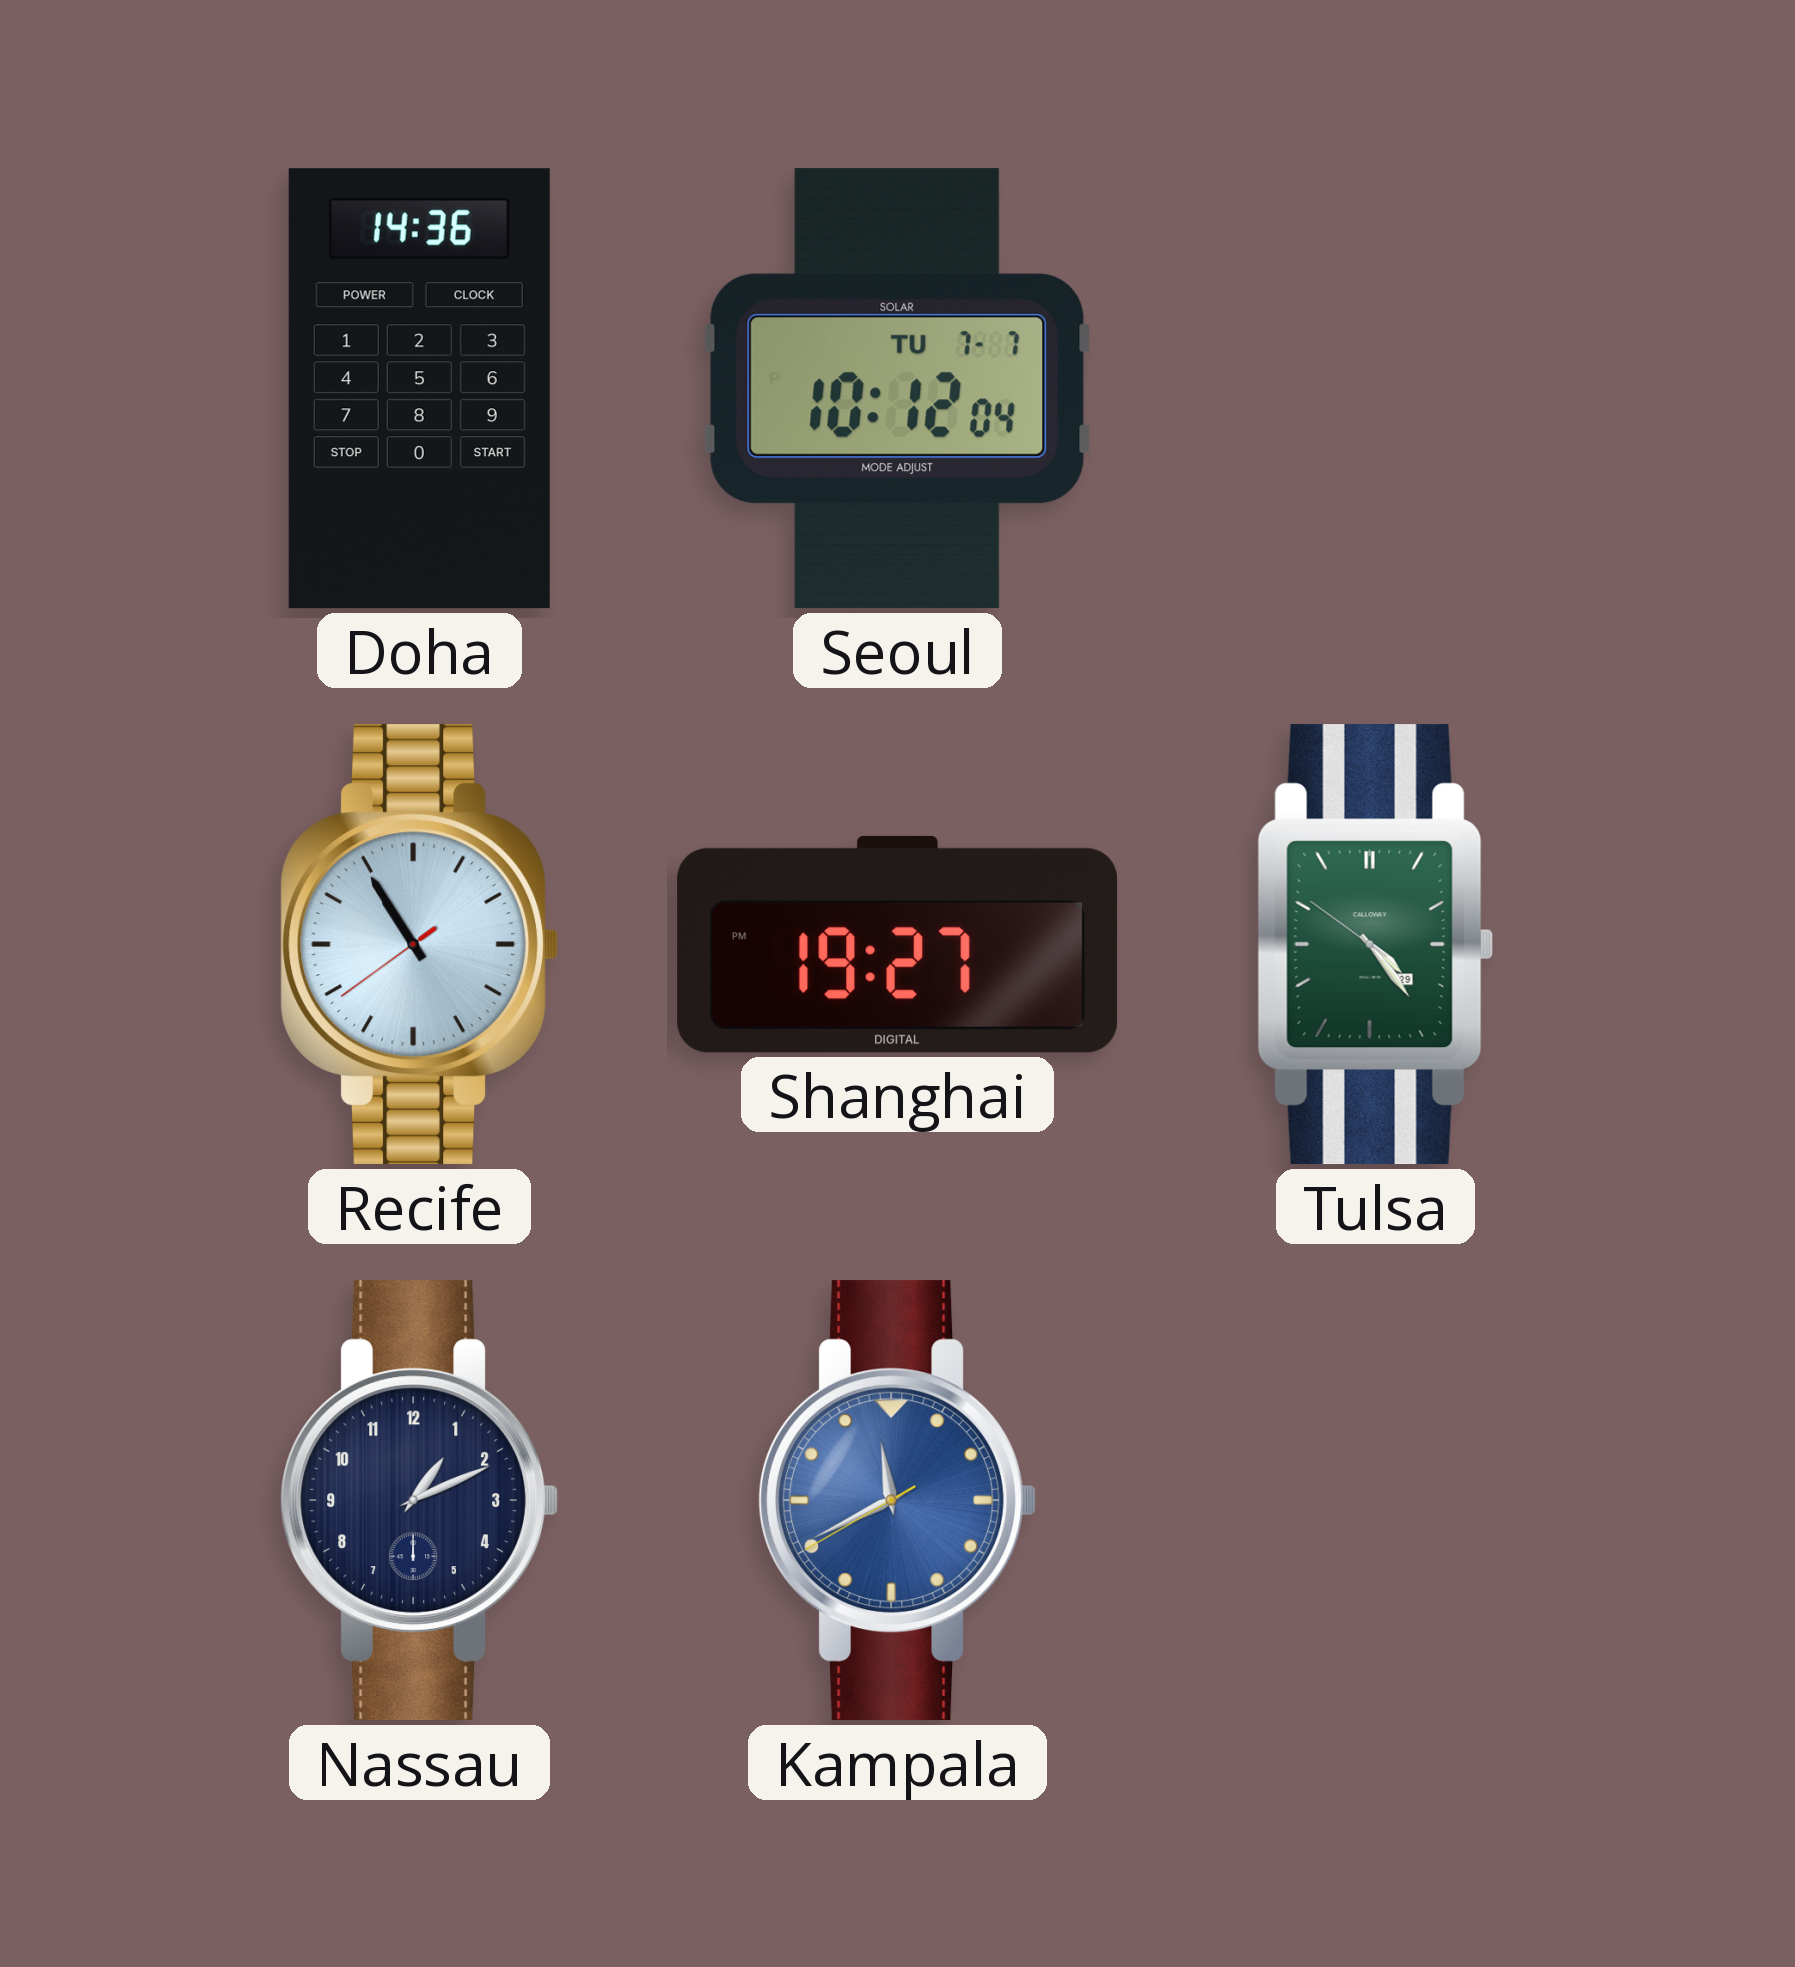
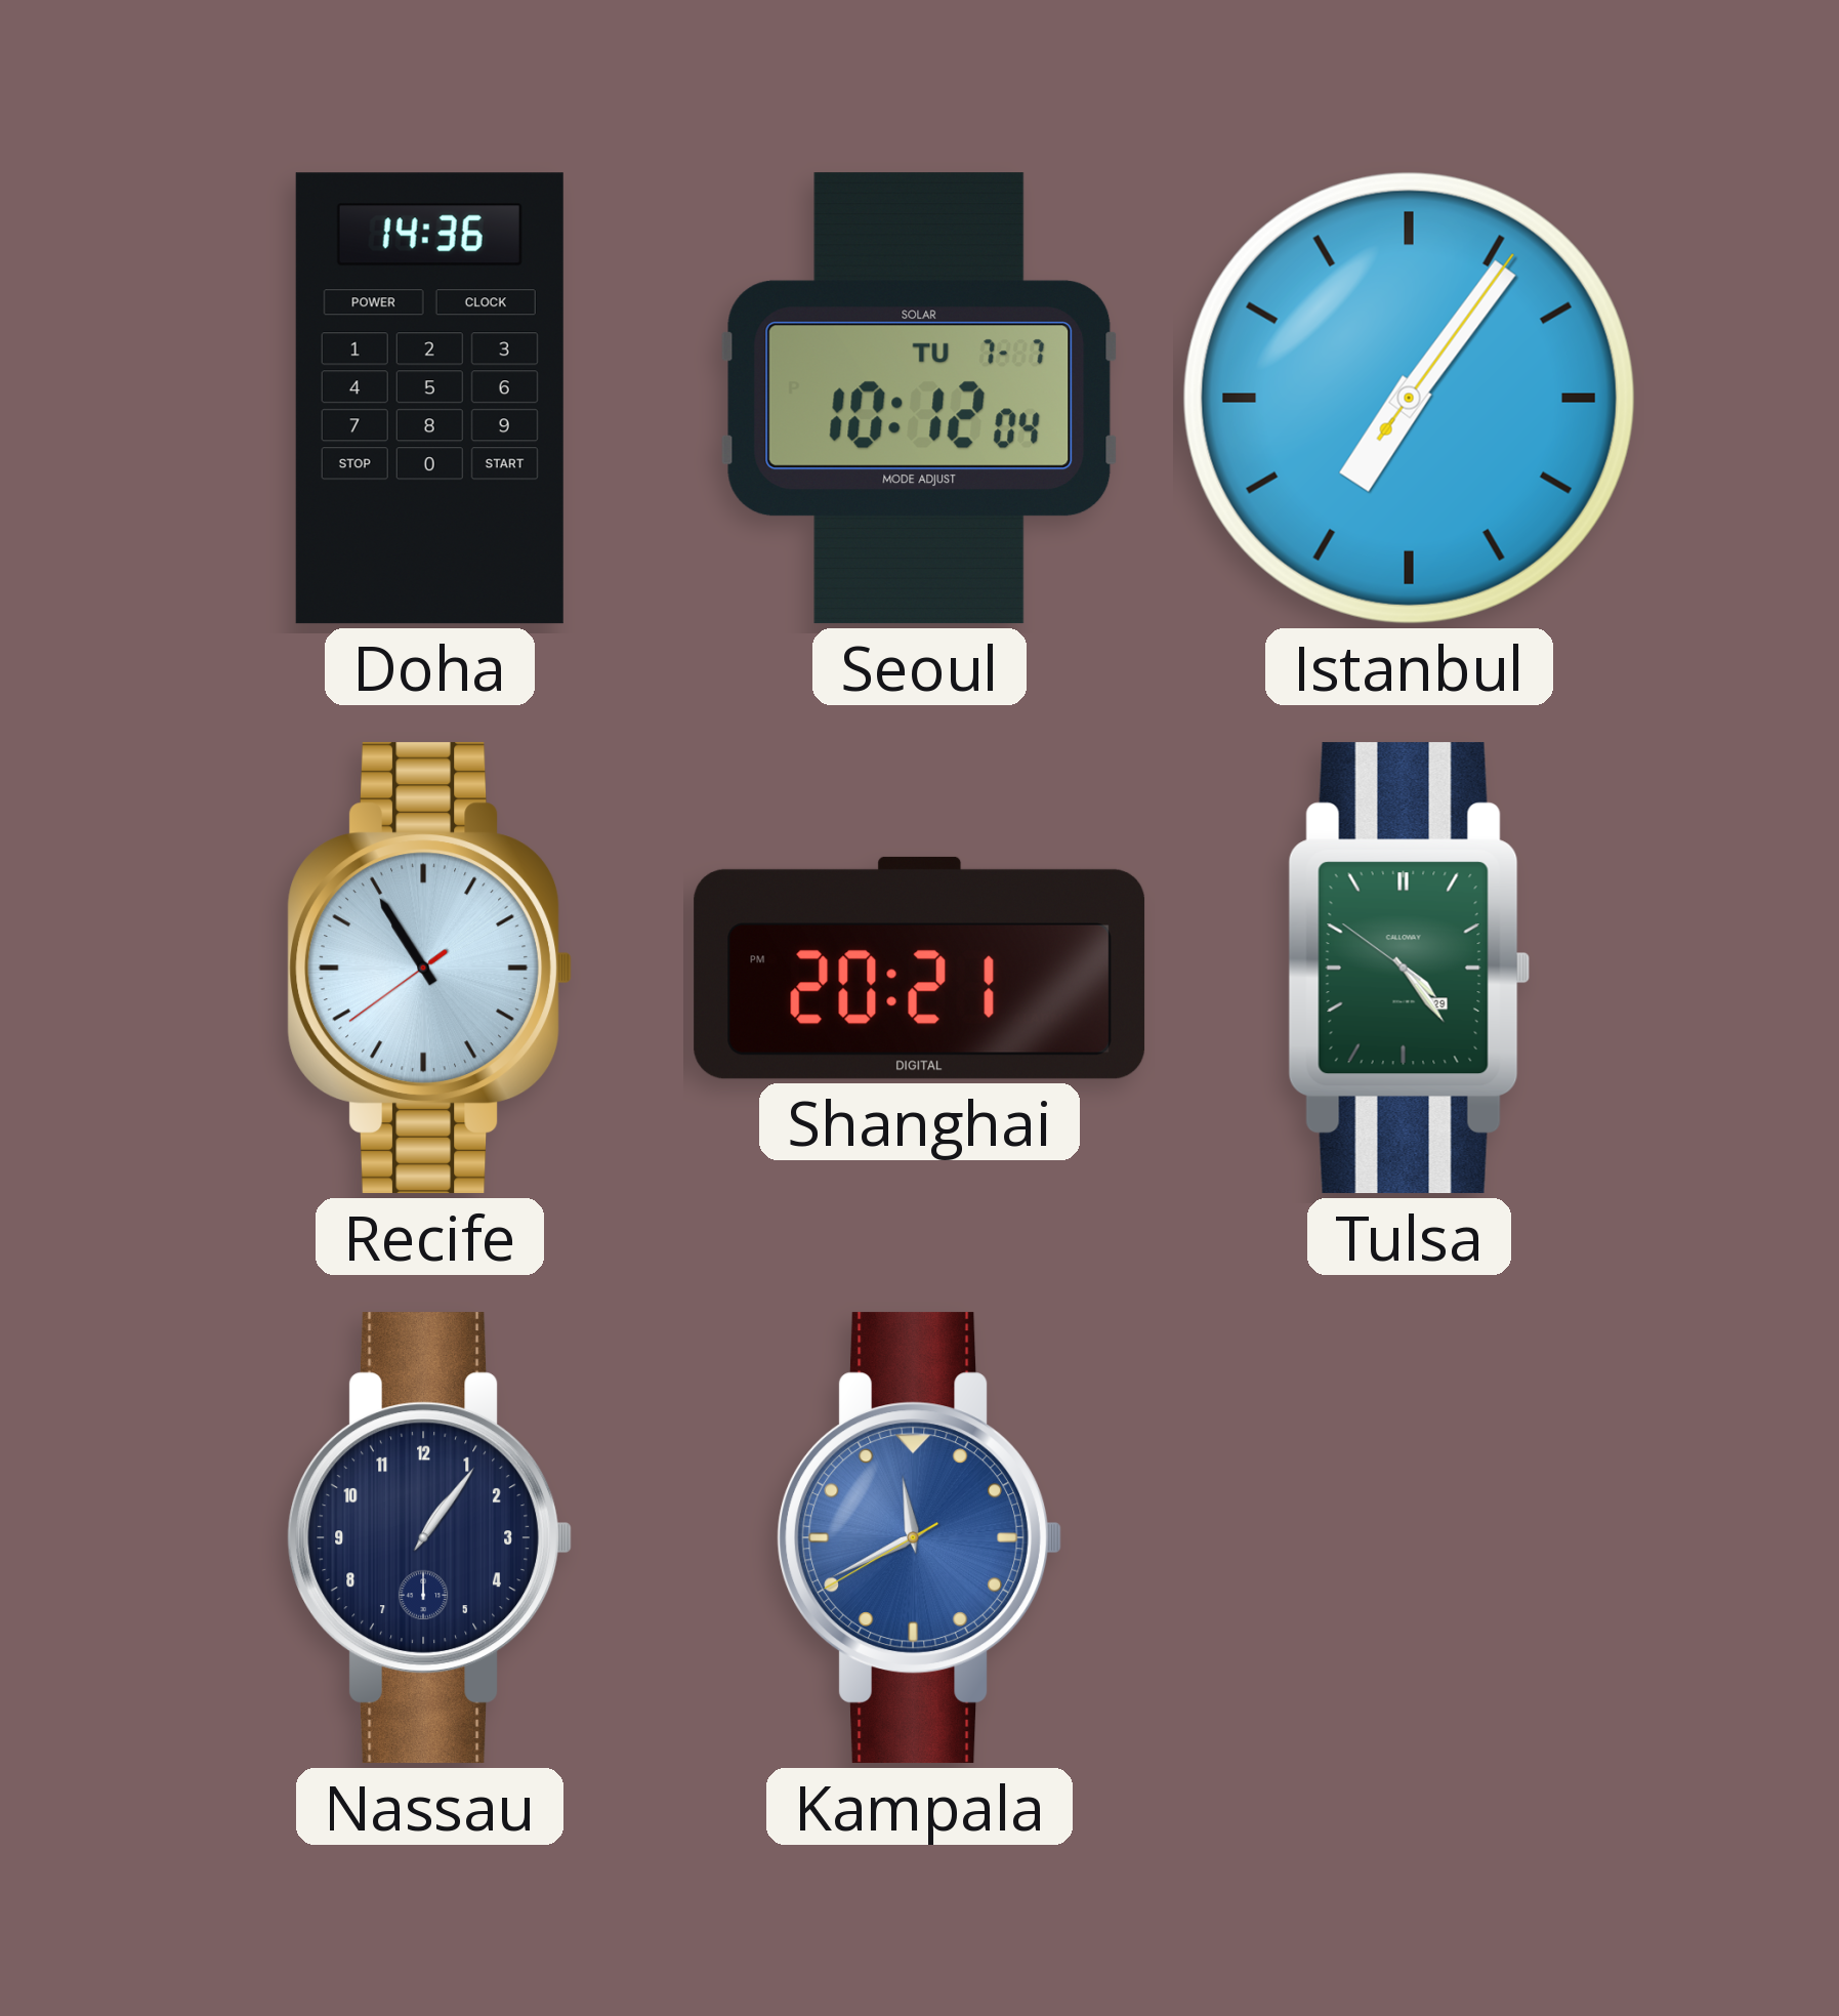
Istanbul: none -> 7:06 (1409, 398)
Shanghai: 19:27 -> 20:21 (920, 968)
Nassau: 1:11 -> 1:06 (430, 1538)
